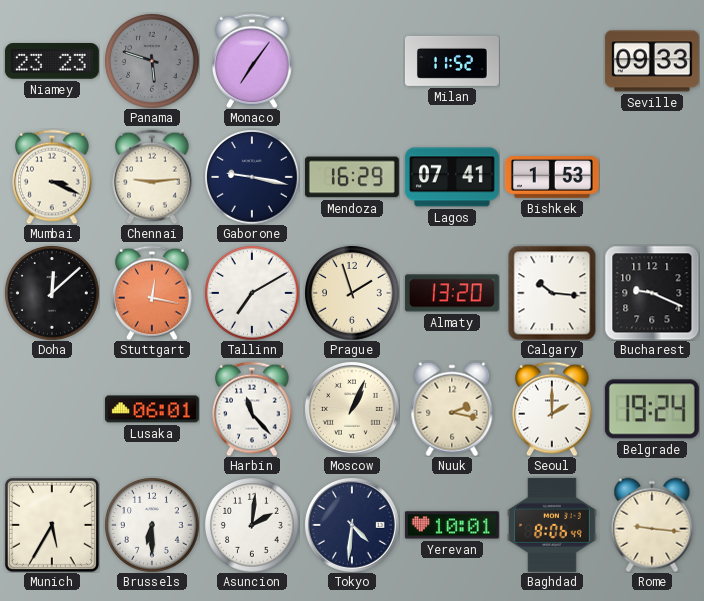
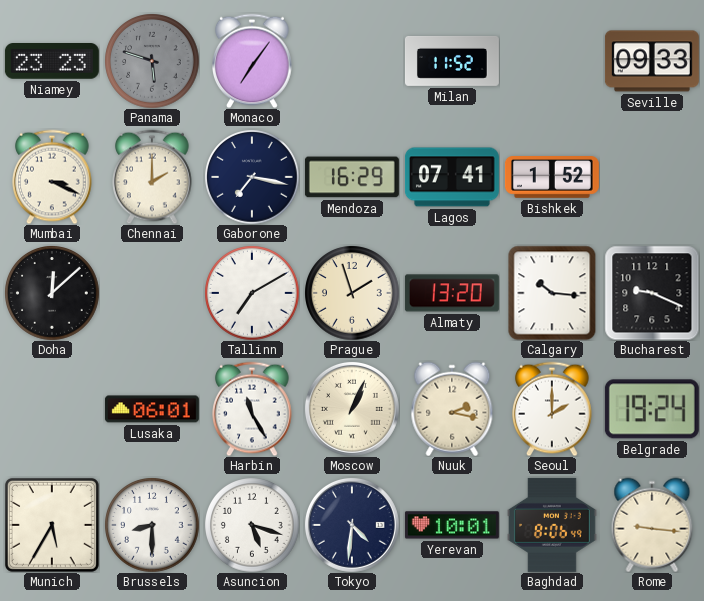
Chennai: 9:14 -> 2:00 (152, 177)
Gaborone: 9:17 -> 7:17 (252, 177)
Bishkek: 1:53 -> 1:52 (552, 178)
Stuttgart: 12:17 -> none (152, 293)
Harbin: 11:23 -> 11:25 (252, 409)
Brussels: 6:30 -> 8:30 (152, 525)
Asuncion: 2:01 -> 5:18 (252, 525)
